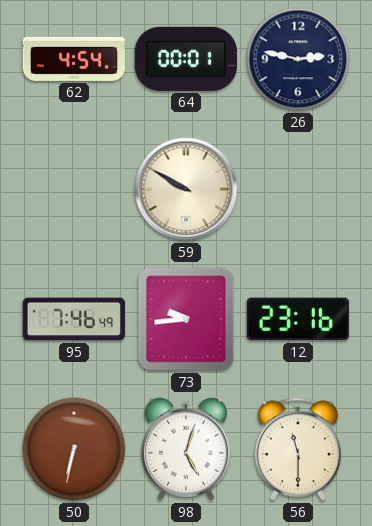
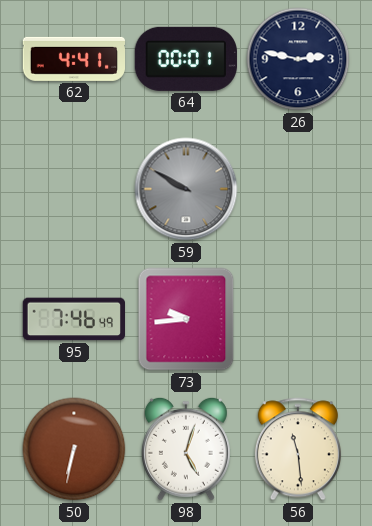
62: 4:54 -> 4:41 (73, 59)
59 dial: cream -> grey (186, 189)
12: 23:16 -> none (298, 319)
56: 11:30 -> 11:29 (298, 449)
